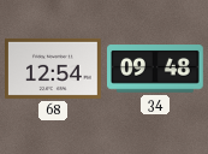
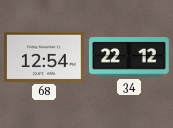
34: 09:48 -> 22:12 (130, 57)
